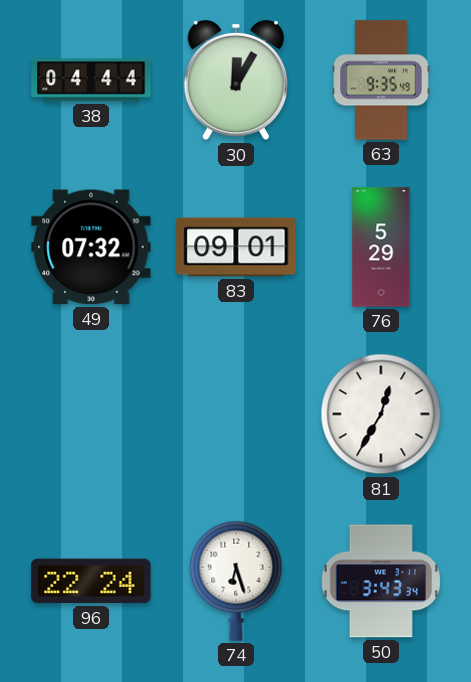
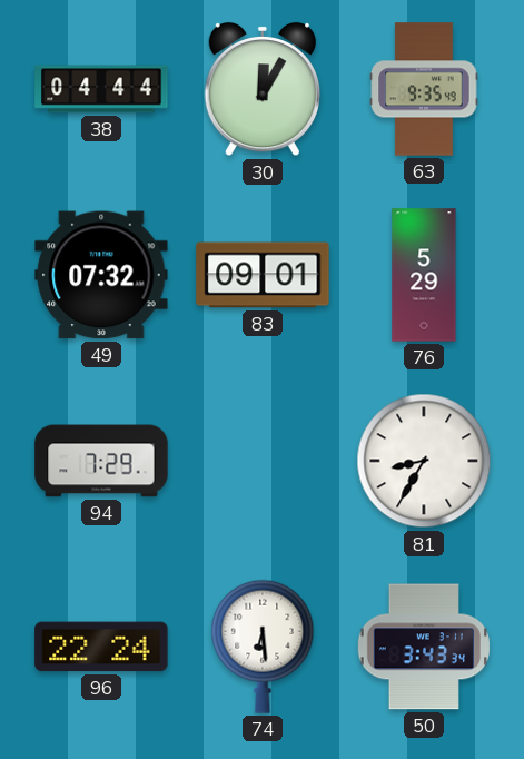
94: none -> 7:29 (101, 461)
81: 12:35 -> 8:35 (424, 461)
74: 6:27 -> 6:29 (263, 647)
